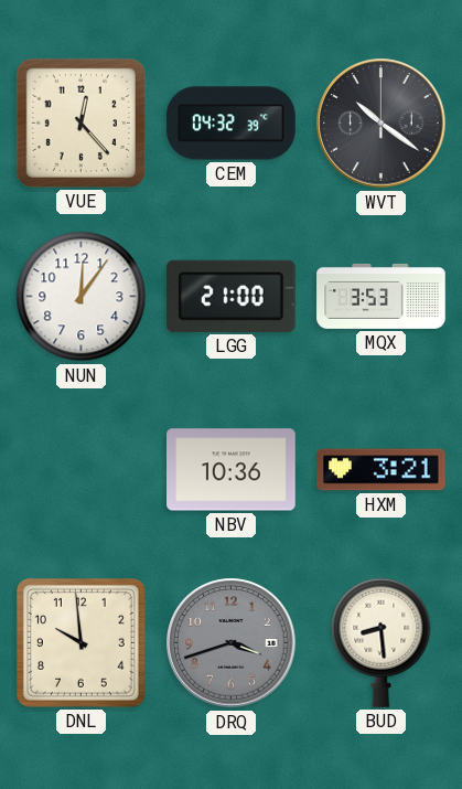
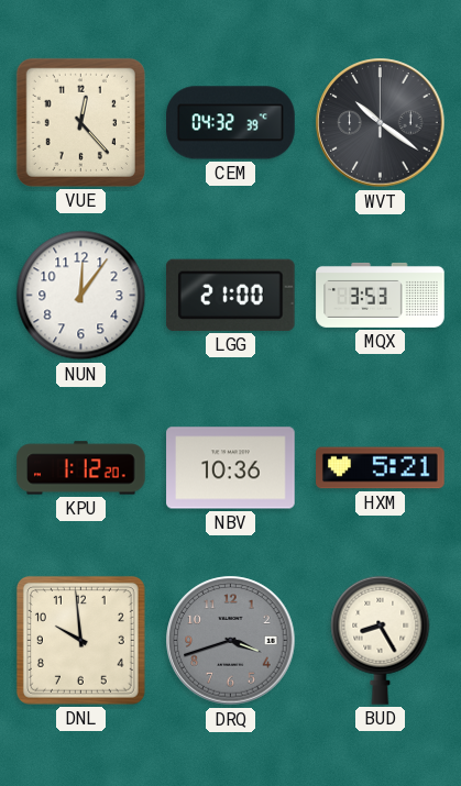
KPU: none -> 1:12 (81, 468)
HXM: 3:21 -> 5:21 (381, 468)
BUD: 8:29 -> 8:25 (381, 640)
